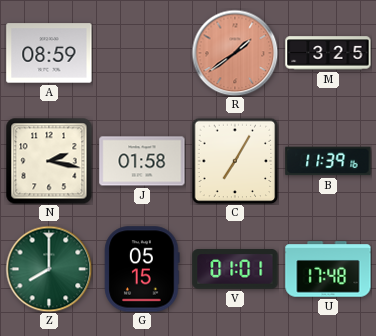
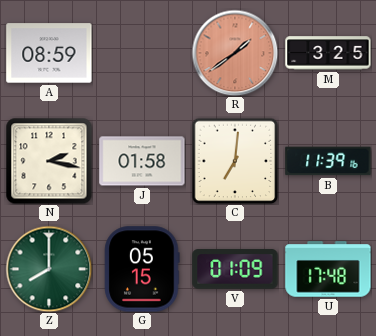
C: 7:05 -> 7:01 (235, 161)
V: 01:01 -> 01:09 (235, 269)
